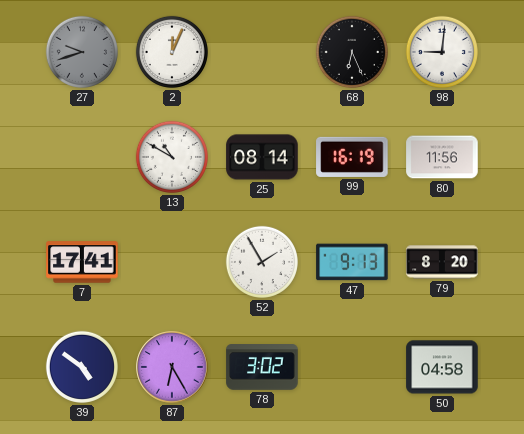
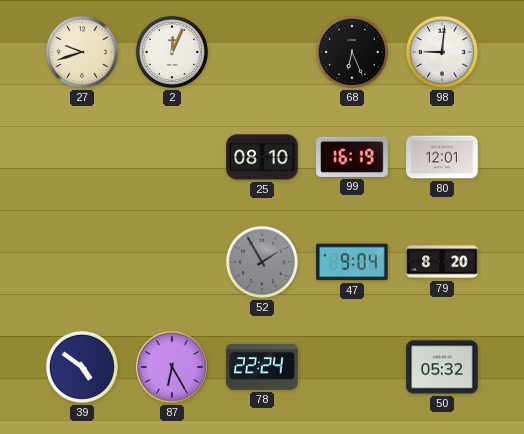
27 dial: grey -> cream (82, 52)
13: 10:50 -> none (172, 157)
25: 08:14 -> 08:10 (262, 157)
80: 11:56 -> 12:01 (442, 157)
7: 17:41 -> none (82, 262)
52 dial: white -> grey (262, 262)
47: 9:13 -> 9:04 (352, 262)
78: 3:02 -> 22:24 (262, 367)
50: 04:58 -> 05:32 (442, 367)
